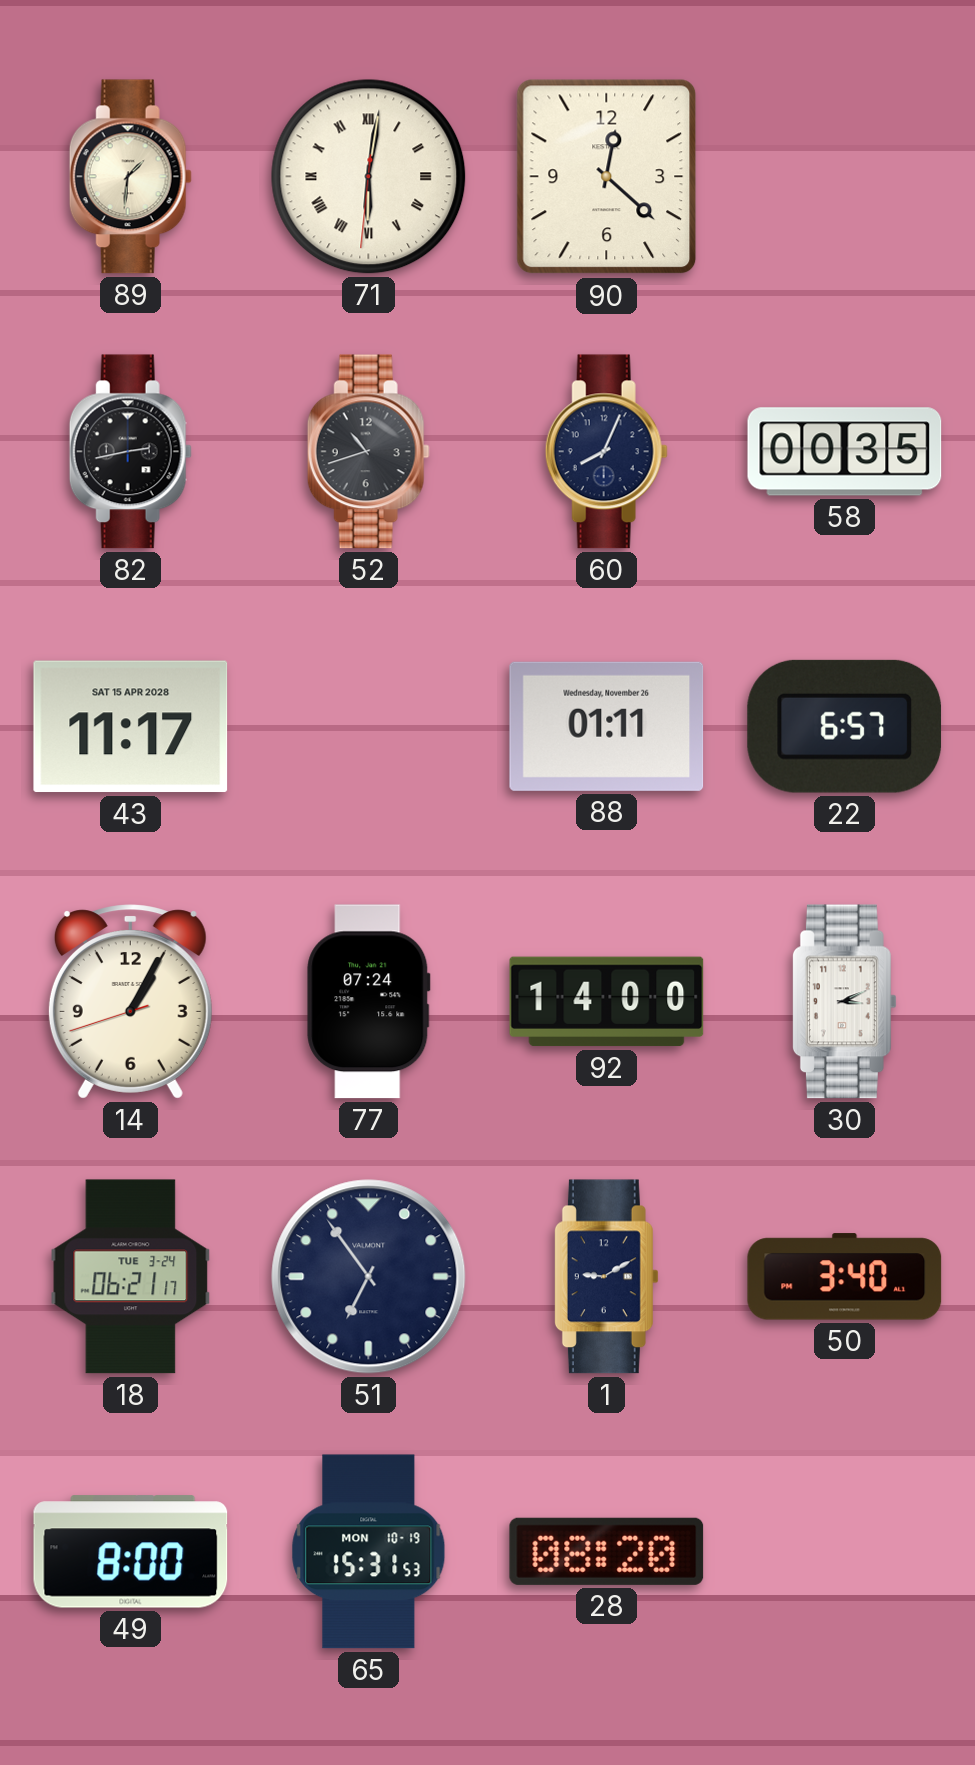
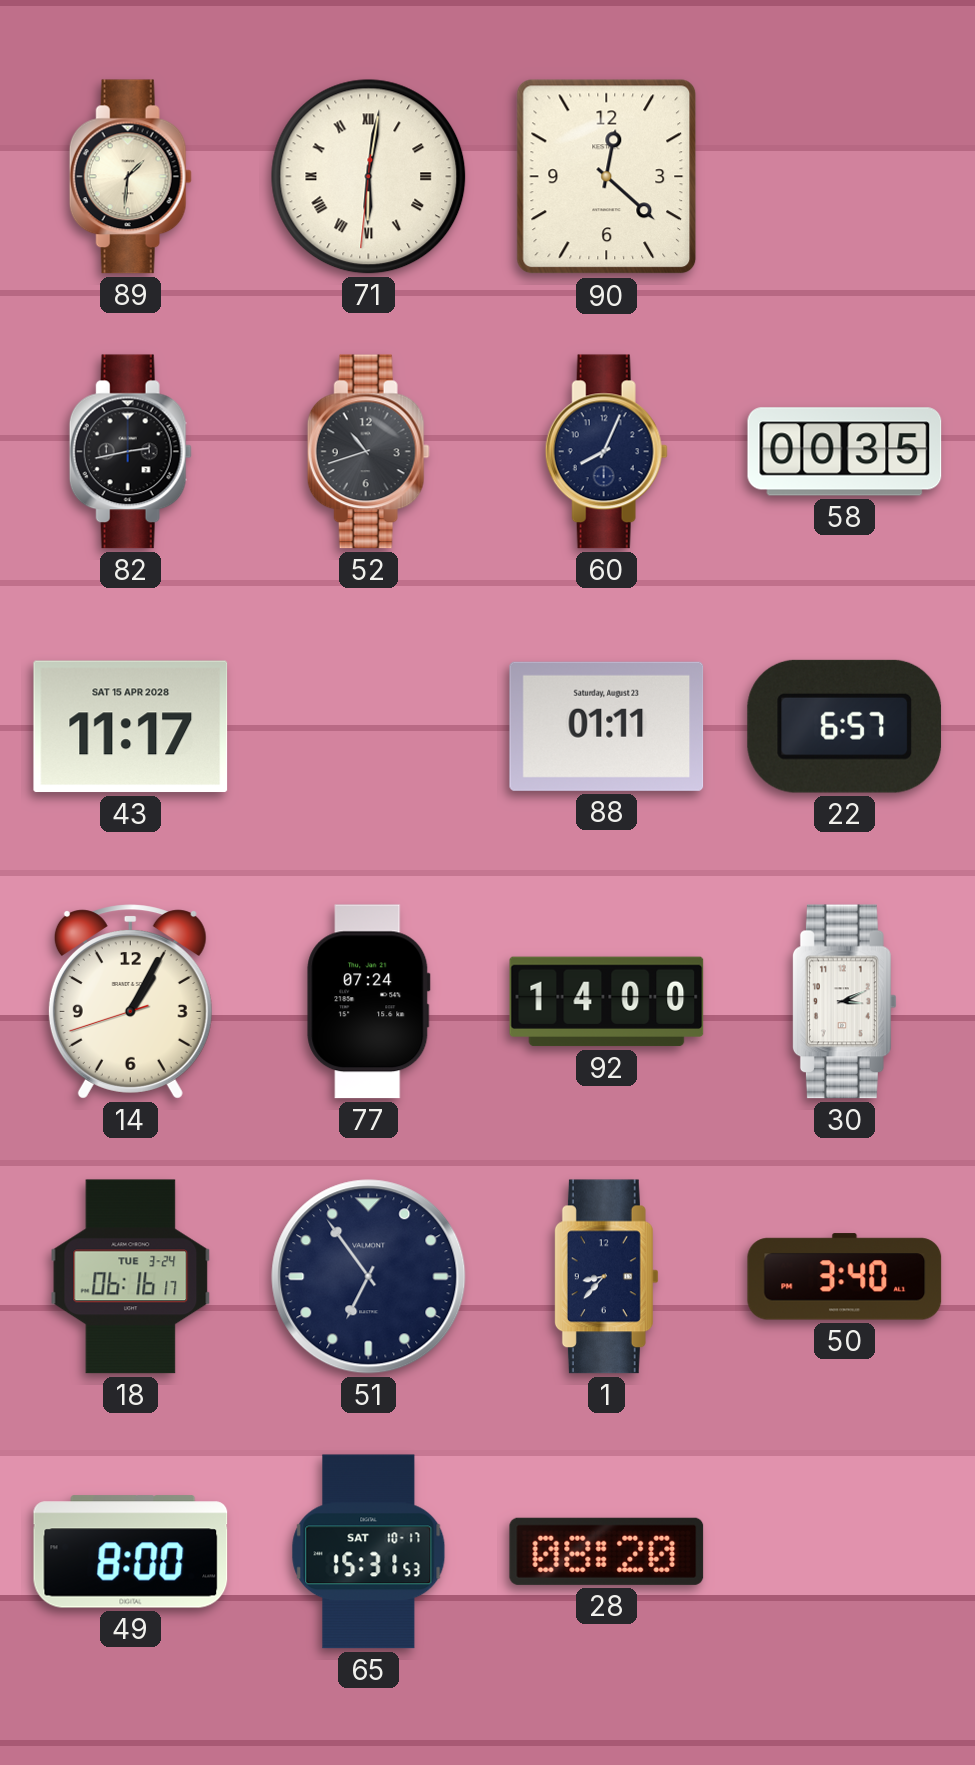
88 date: Wednesday, November 26 -> Saturday, August 23 (607, 726)
18: 06:21 -> 06:16 (131, 1277)
1: 9:10 -> 8:37 (606, 1277)
65 date: MON 10-19 -> SAT 10-17 (369, 1552)
